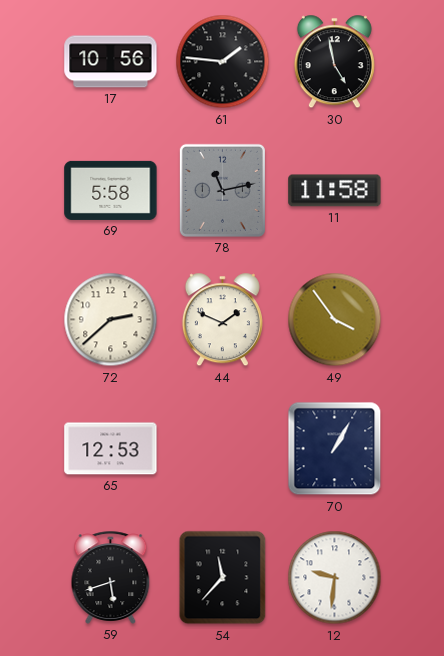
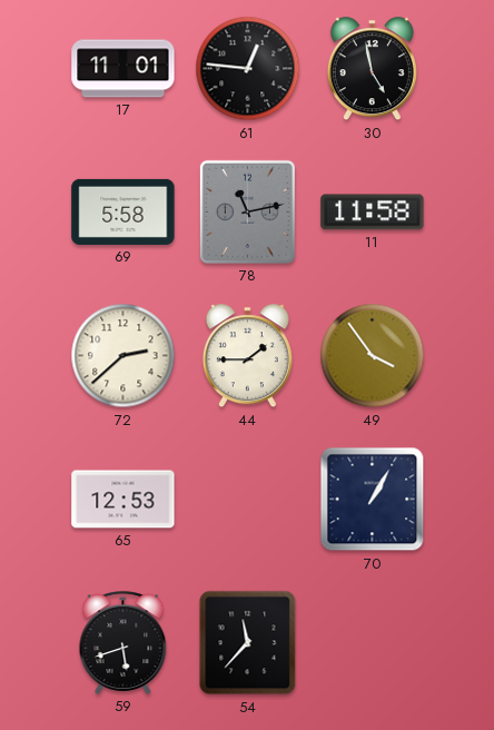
17: 10:56 -> 11:01 (123, 69)
61: 1:46 -> 12:46 (248, 69)
44: 1:49 -> 1:45 (247, 356)
12: 9:31 -> none (335, 578)
